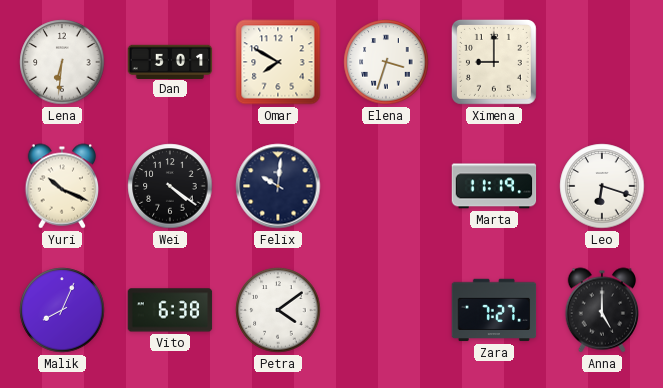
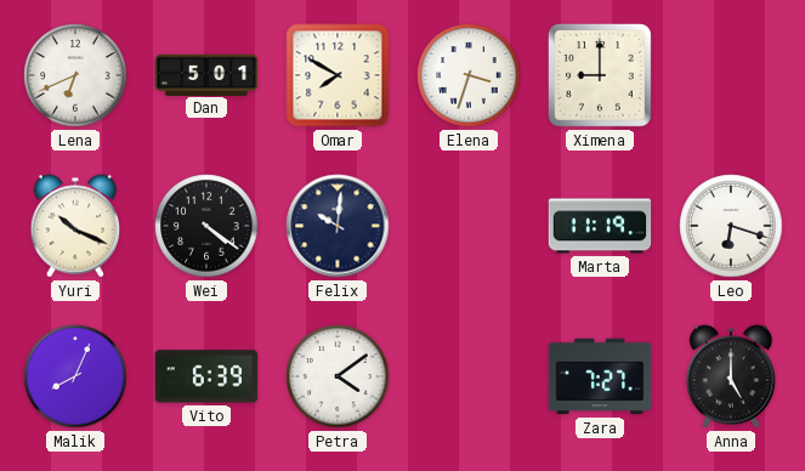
Lena: 6:31 -> 6:41 (75, 75)
Vito: 6:38 -> 6:39 (206, 376)
